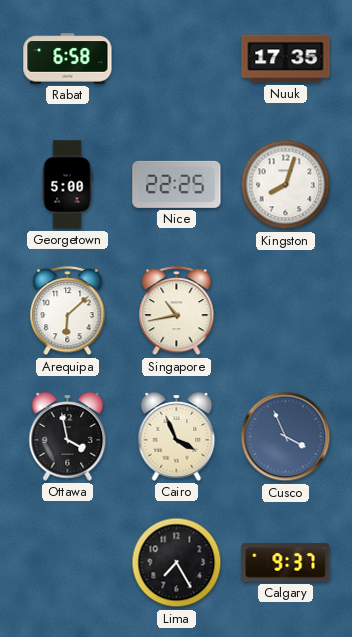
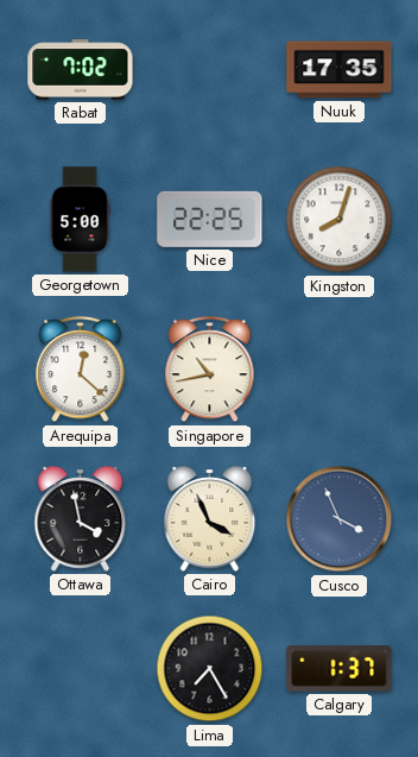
Rabat: 6:58 -> 7:02 (81, 70)
Arequipa: 6:08 -> 12:22 (81, 371)
Calgary: 9:37 -> 1:37 (340, 669)
